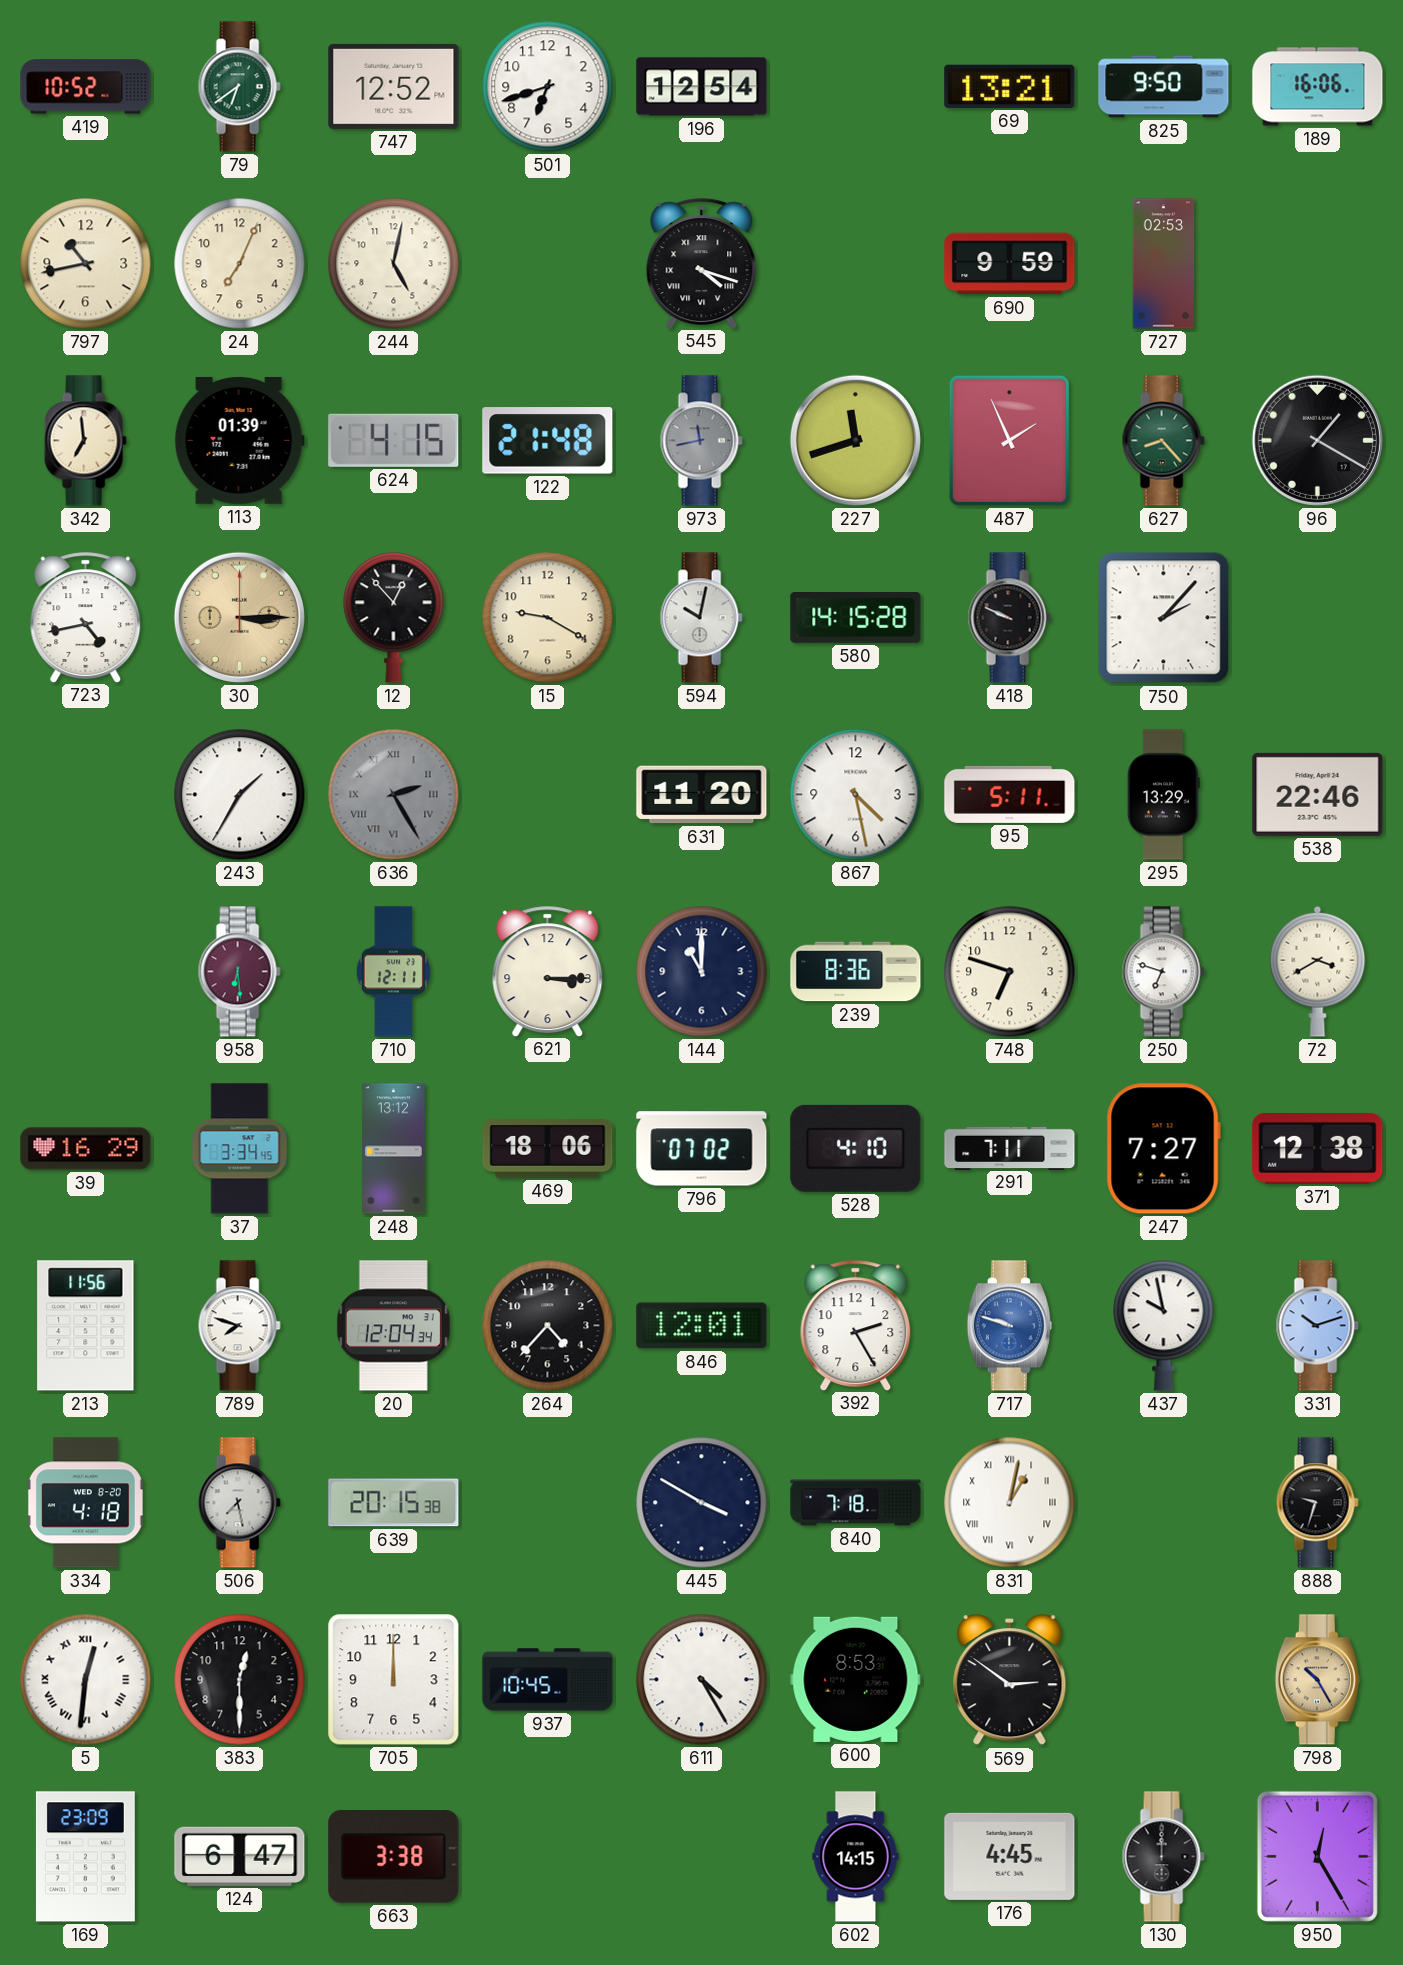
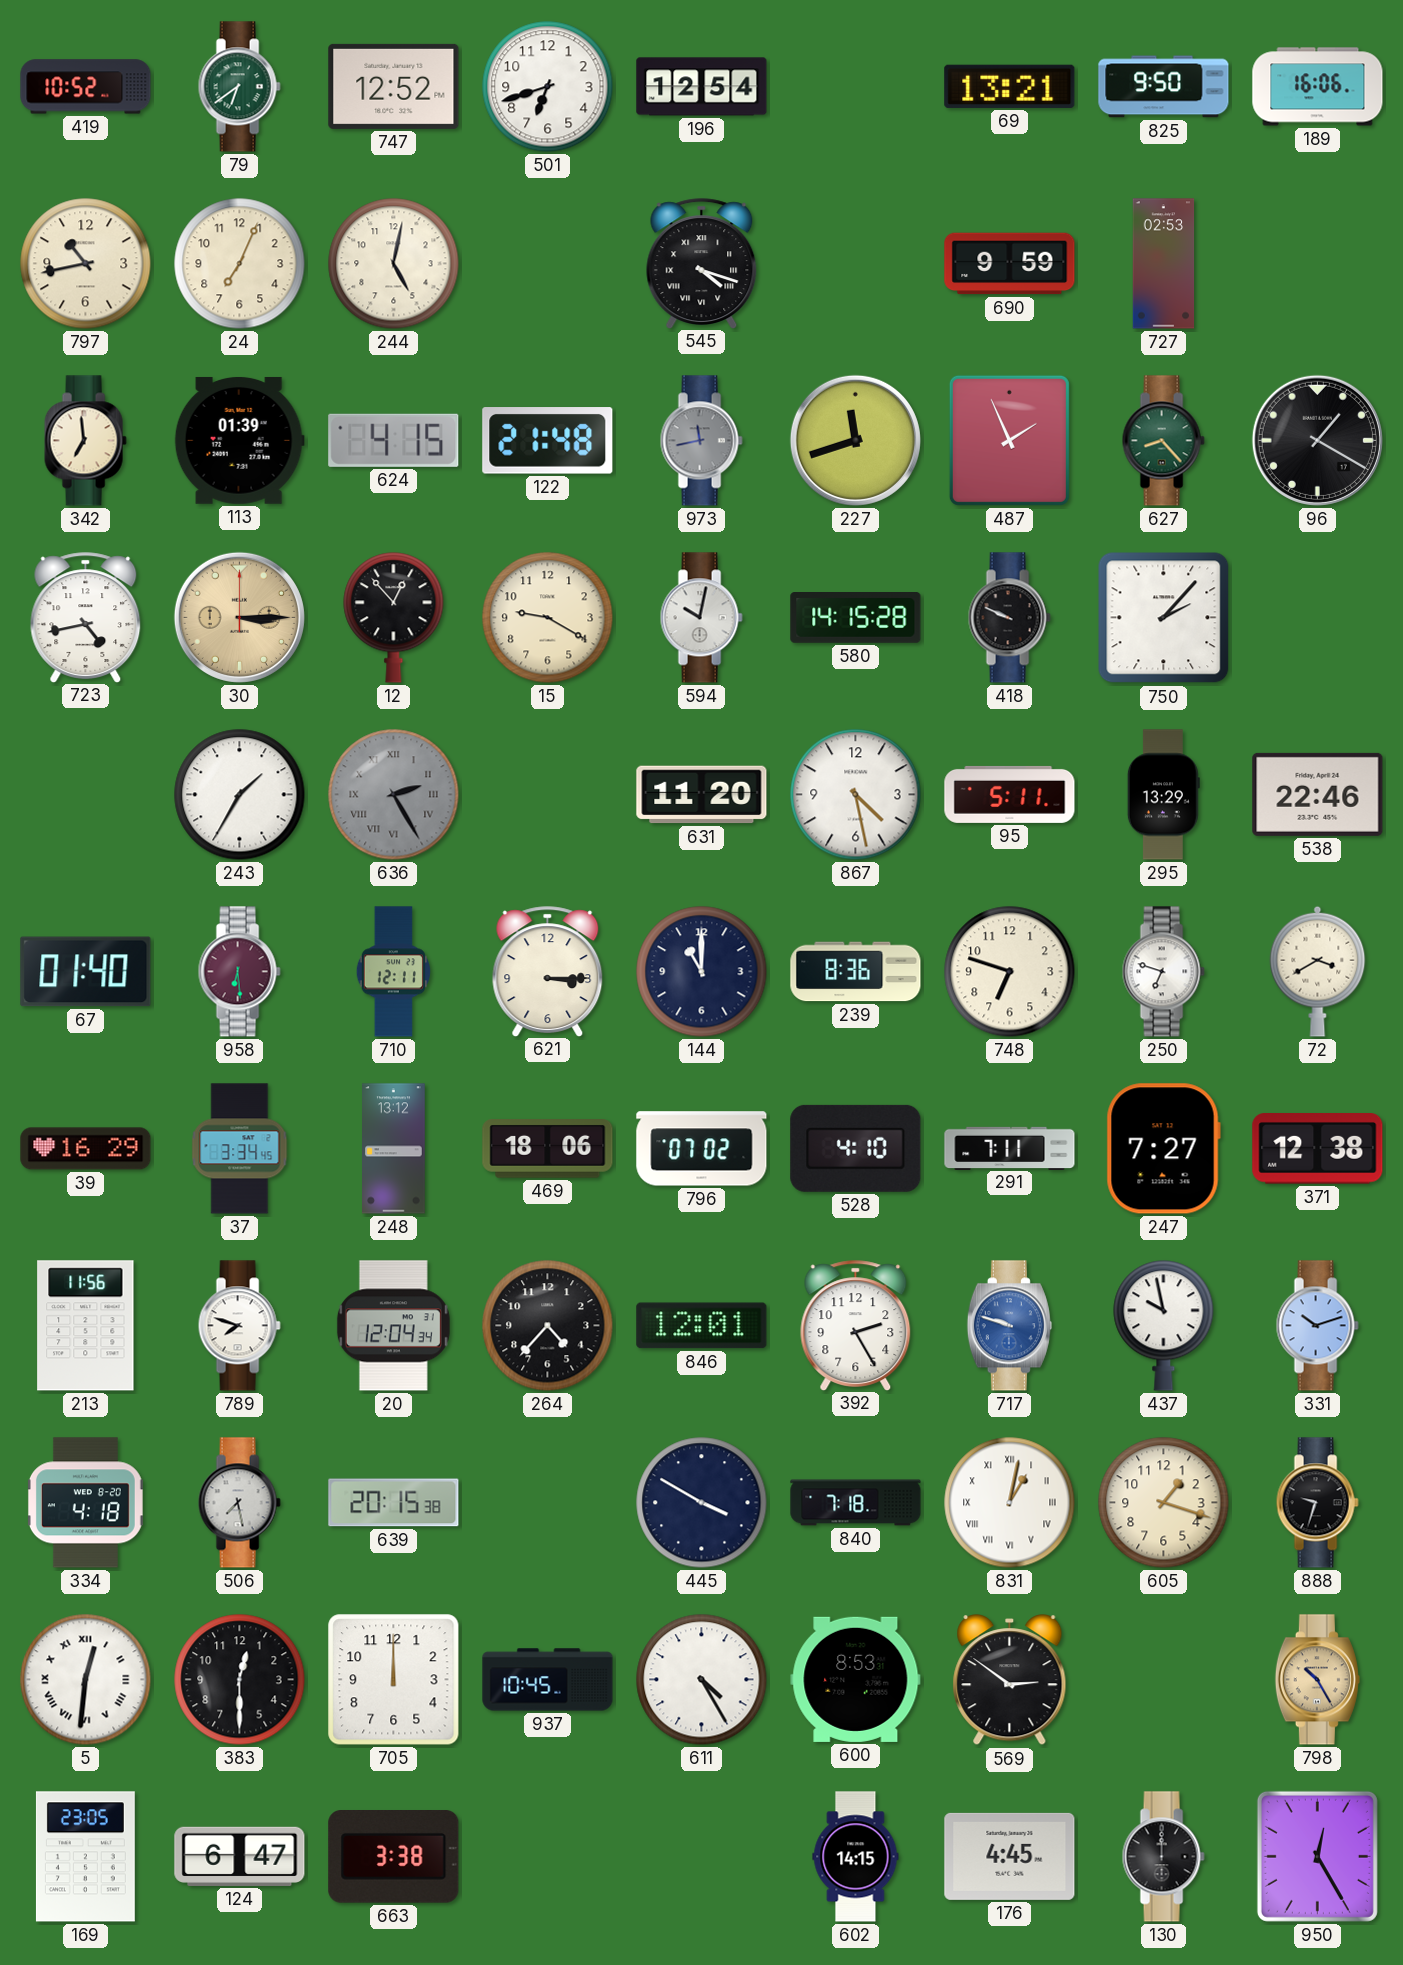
67: none -> 01:40 (86, 972)
605: none -> 1:18 (1164, 1503)
169: 23:09 -> 23:05 (85, 1857)
